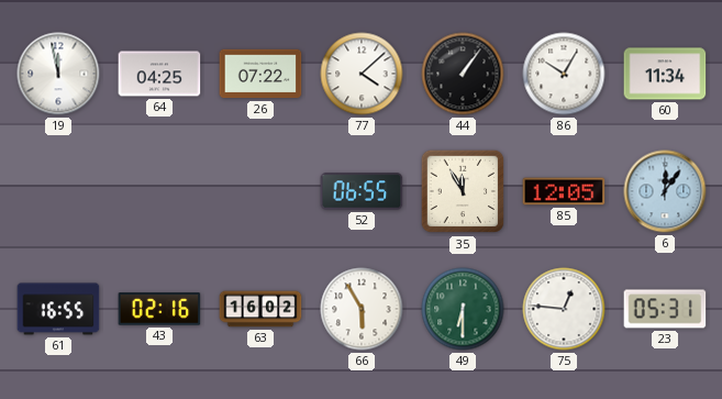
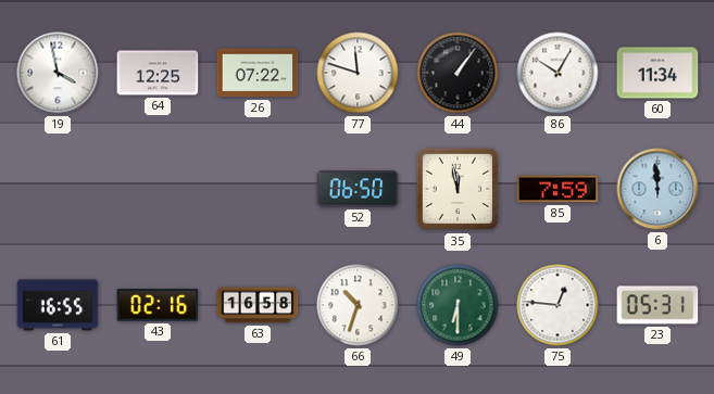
19: 11:58 -> 3:58 (58, 73)
64: 04:25 -> 12:25 (158, 73)
77: 4:08 -> 11:48 (358, 73)
52: 06:55 -> 06:50 (358, 189)
35: 11:55 -> 11:58 (458, 189)
85: 12:05 -> 7:59 (558, 189)
6: 12:06 -> 11:59 (657, 189)
63: 16:02 -> 16:58 (258, 305)
66: 5:55 -> 10:33 (358, 305)
